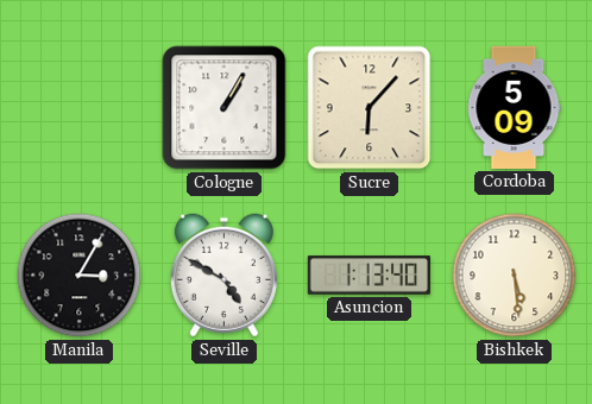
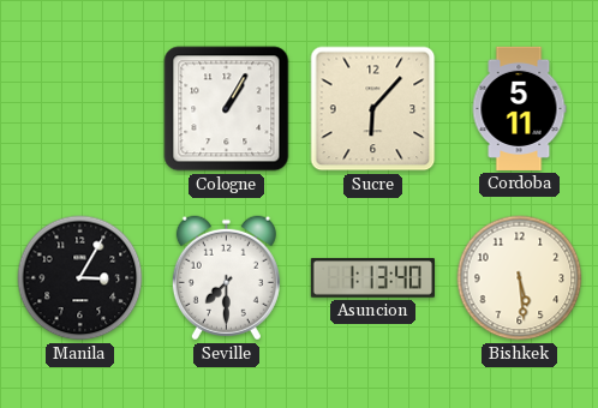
Cordoba: 5:09 -> 5:11 (519, 108)
Seville: 4:50 -> 7:30 (226, 278)
